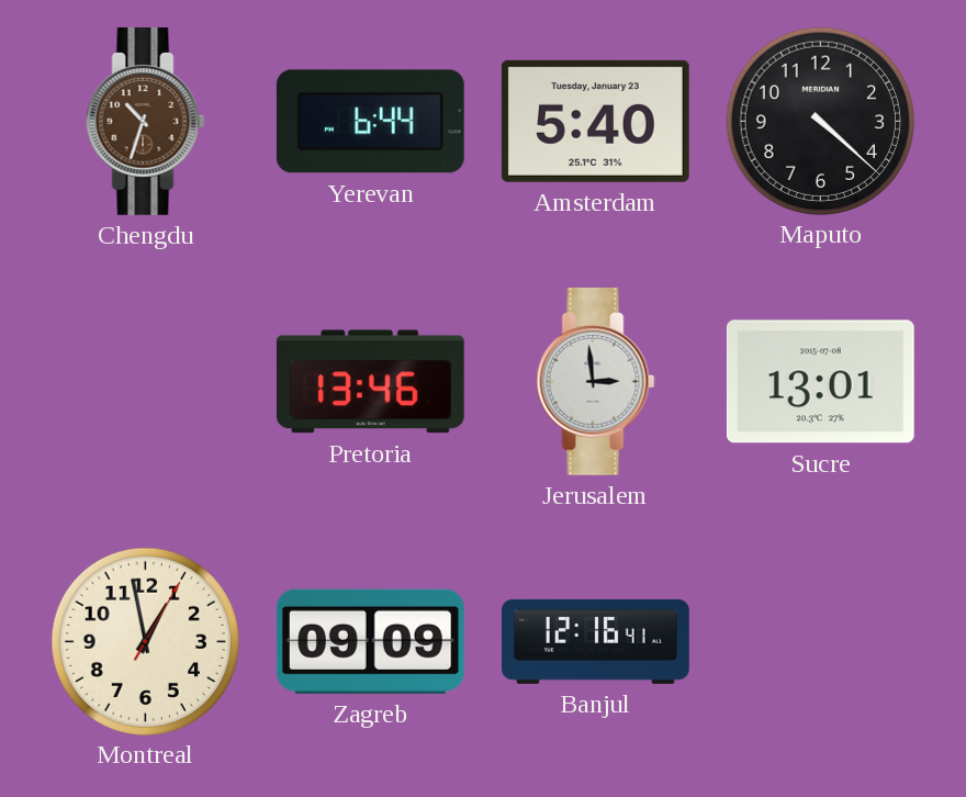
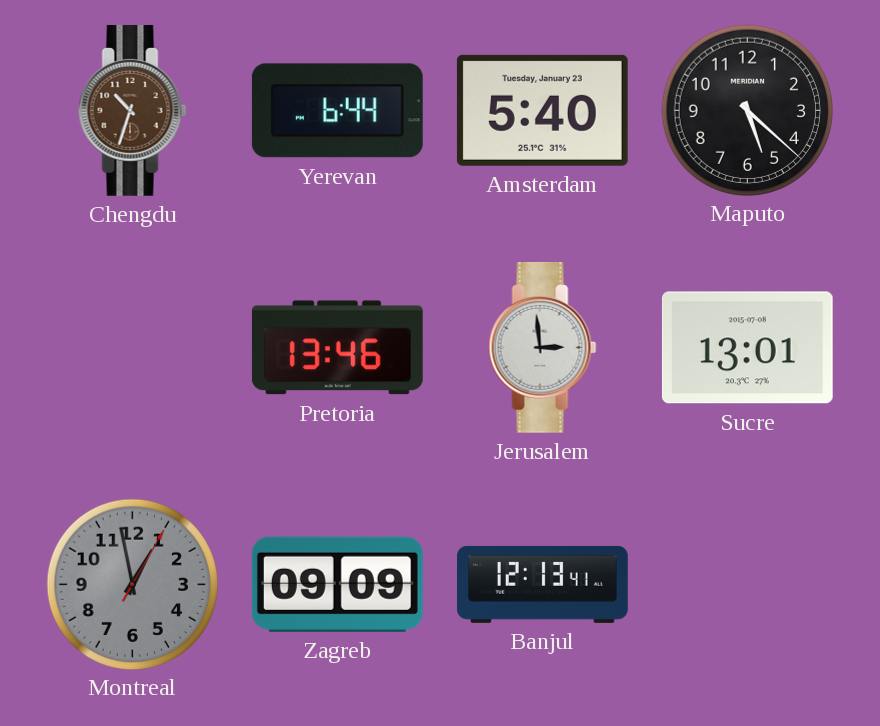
Maputo: 4:22 -> 5:22 (747, 110)
Montreal dial: cream -> grey (132, 584)
Banjul: 12:16 -> 12:13 (543, 584)
